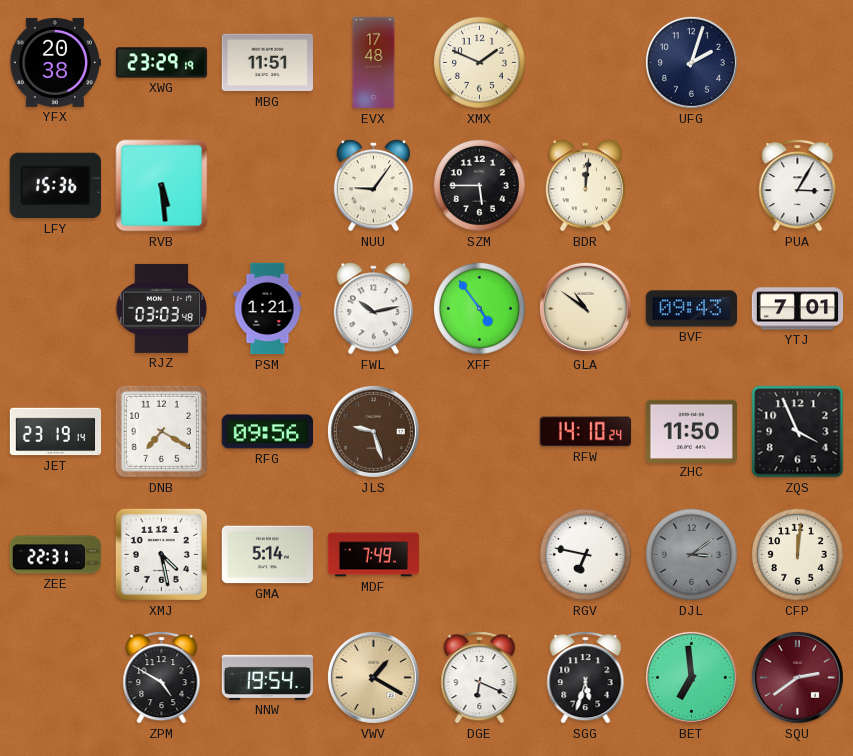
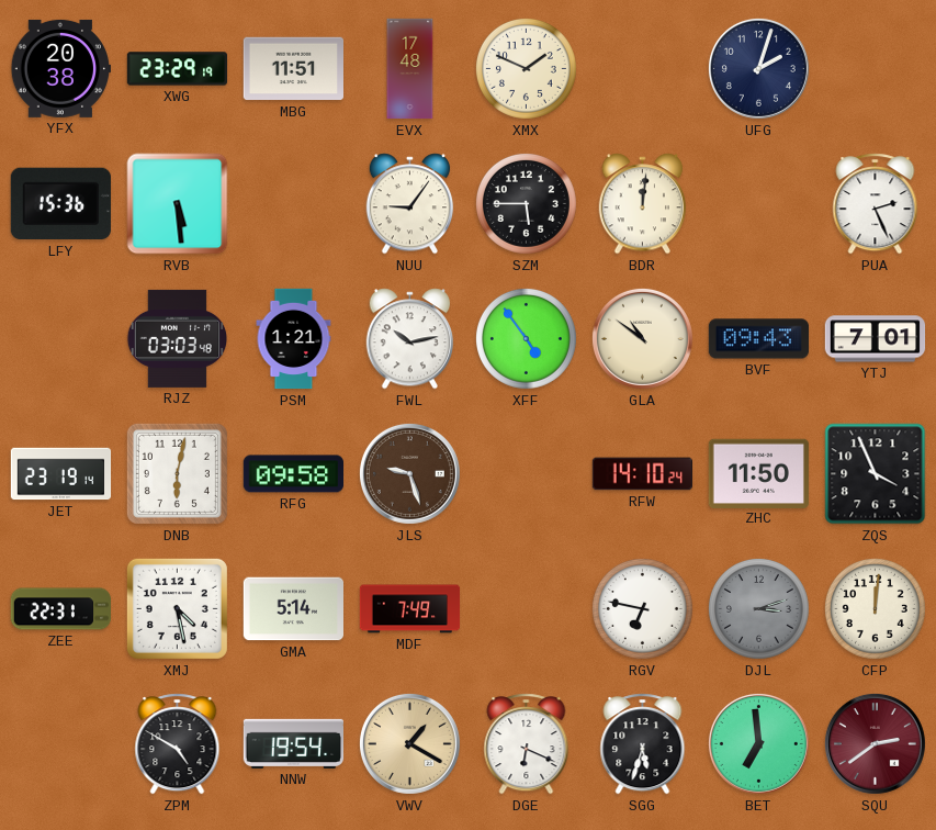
PUA: 3:05 -> 2:26 (876, 204)
DNB: 7:20 -> 6:02 (177, 473)
RFG: 09:56 -> 09:58 (293, 474)
DJL: 3:09 -> 3:12 (758, 608)
